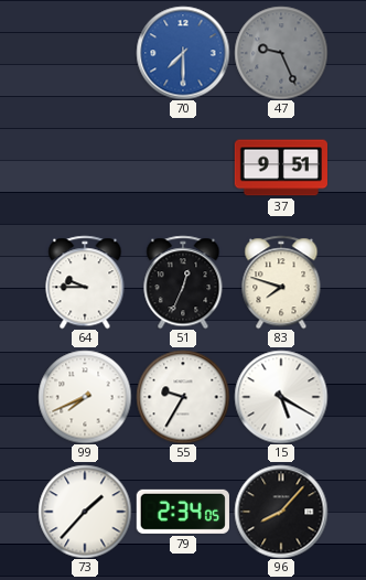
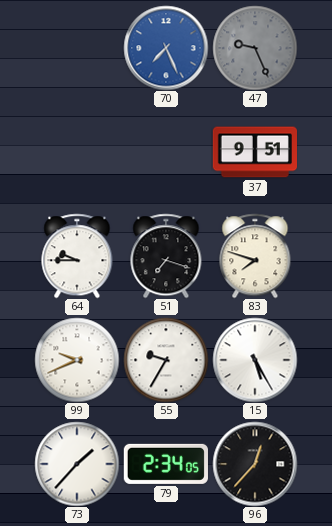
70: 7:30 -> 7:26 (166, 48)
51: 12:34 -> 7:18 (166, 256)
99: 7:41 -> 9:41 (77, 360)
15: 5:20 -> 5:25 (255, 360)
96: 8:07 -> 12:37 (255, 464)
